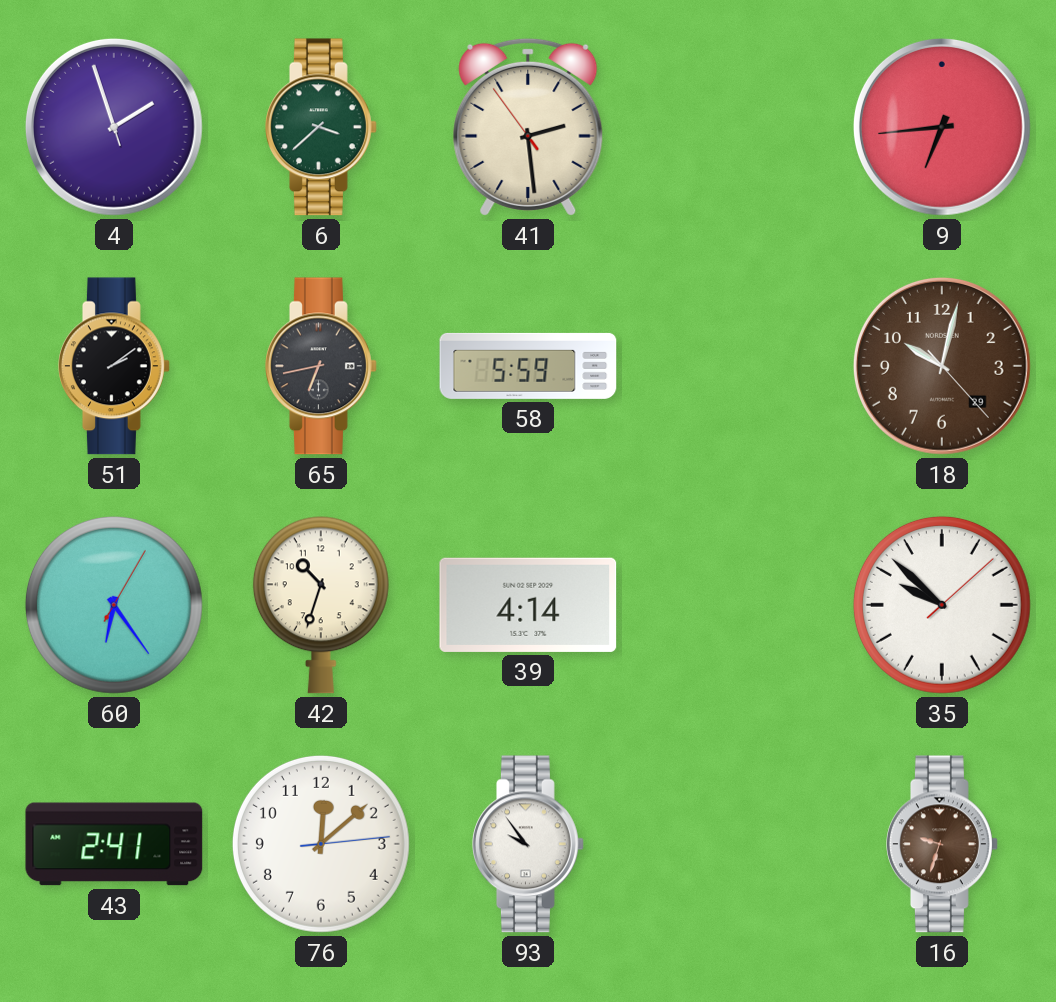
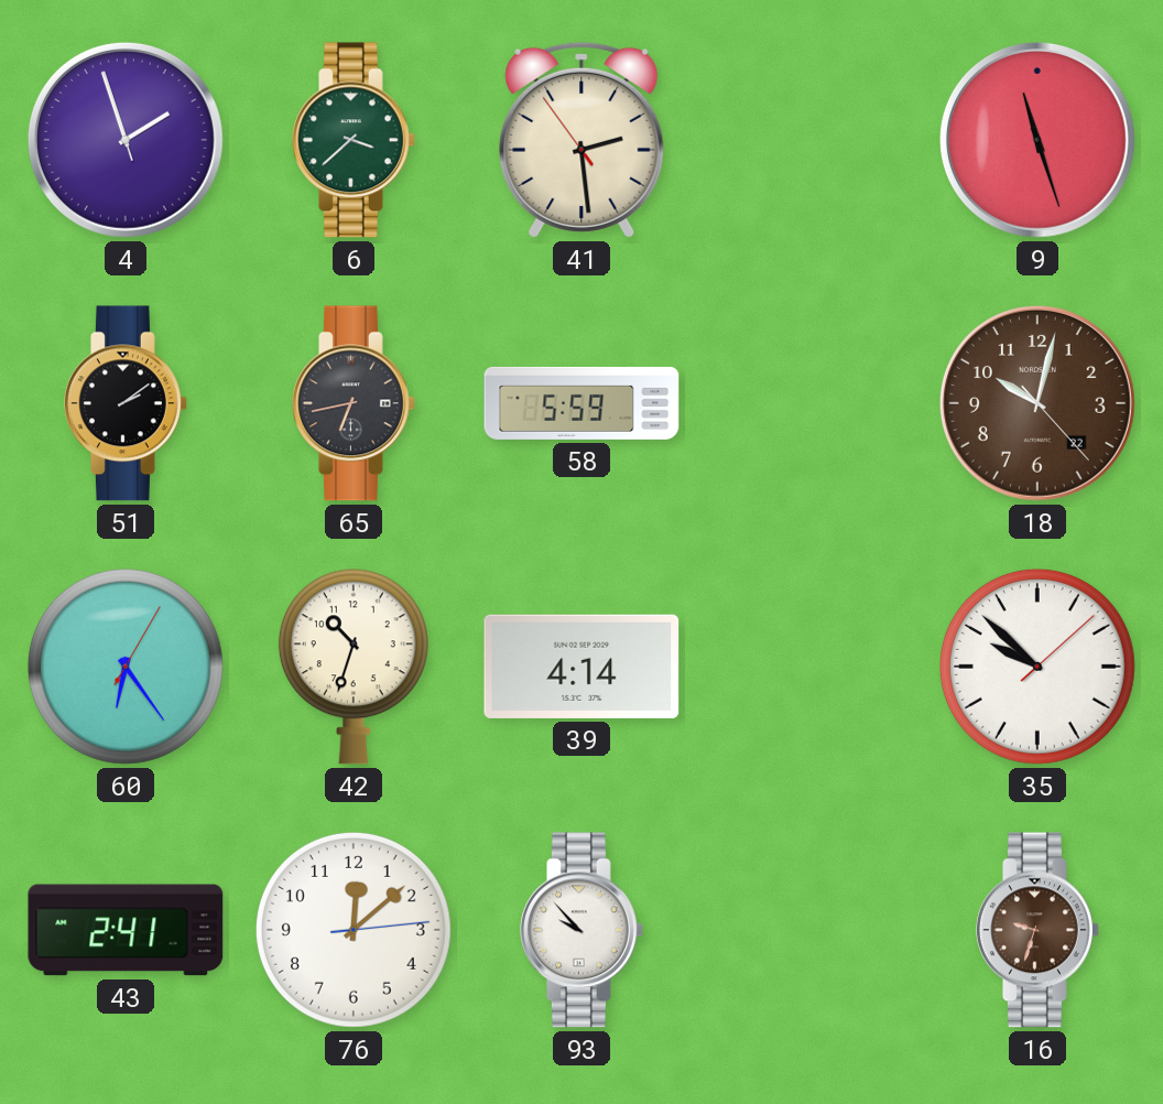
9: 6:44 -> 11:27 (1037, 140)
18 date: 29 -> 22 (1037, 403)
93: 9:54 -> 9:53 (583, 930)
